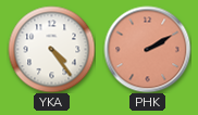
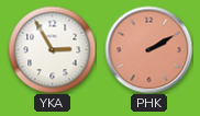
YKA: 4:24 -> 2:55 (52, 49)
